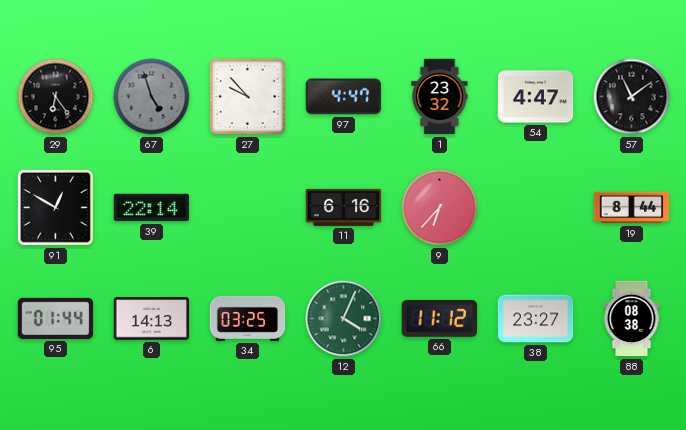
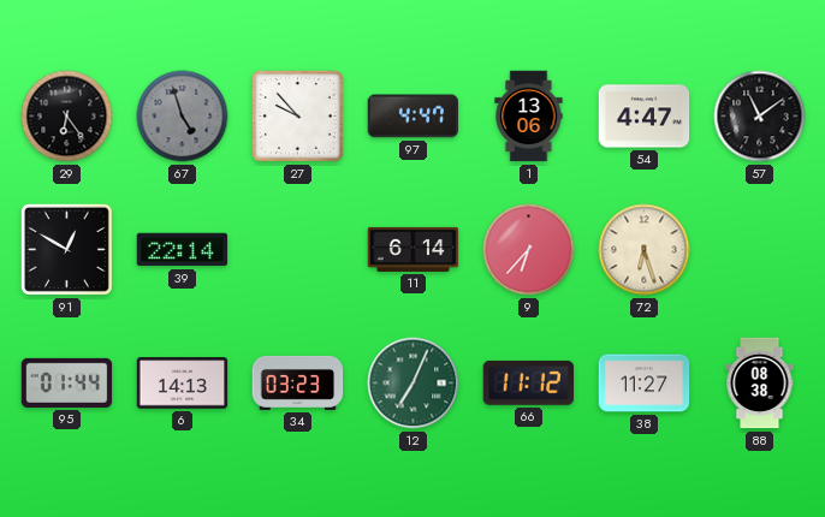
1: 23:32 -> 13:06 (529, 117)
11: 6:16 -> 6:14 (414, 249)
72: none -> 6:27 (645, 250)
19: 8:44 -> none (632, 208)
34: 03:25 -> 03:23 (298, 382)
12: 4:04 -> 7:04 (414, 384)
38: 23:27 -> 11:27 (645, 384)
